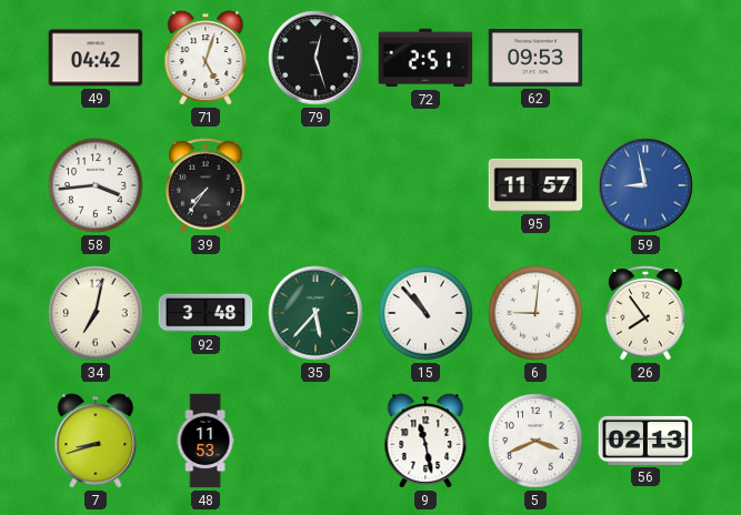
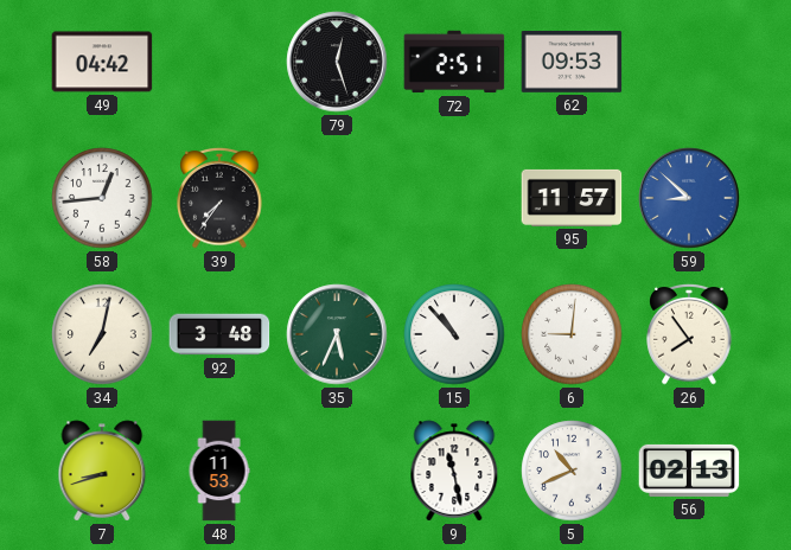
71: 5:03 -> none (206, 58)
58: 3:44 -> 12:44 (102, 198)
59: 8:58 -> 8:52 (689, 198)
35: 5:37 -> 5:34 (337, 334)
5: 3:41 -> 10:41 (572, 471)
